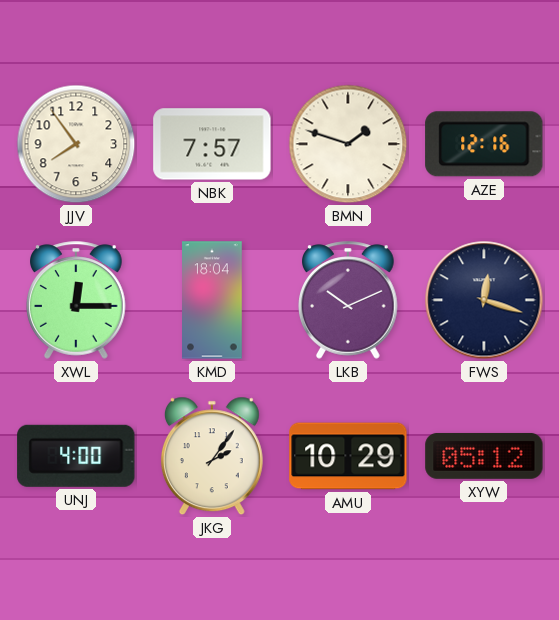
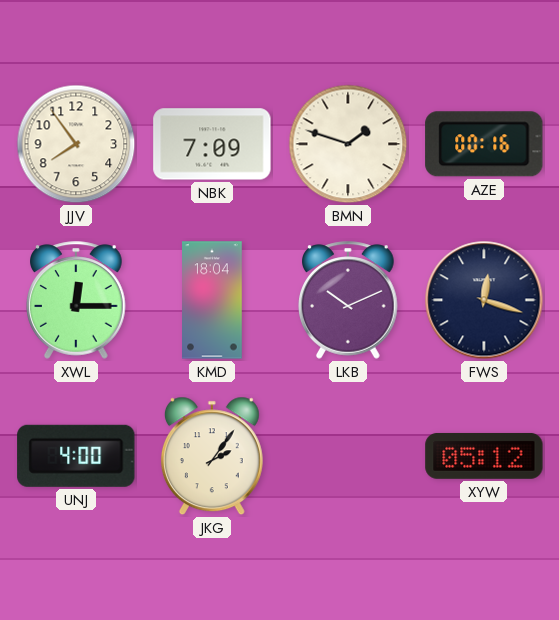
NBK: 7:57 -> 7:09 (212, 144)
AZE: 12:16 -> 00:16 (484, 144)
AMU: 10:29 -> none (348, 456)
